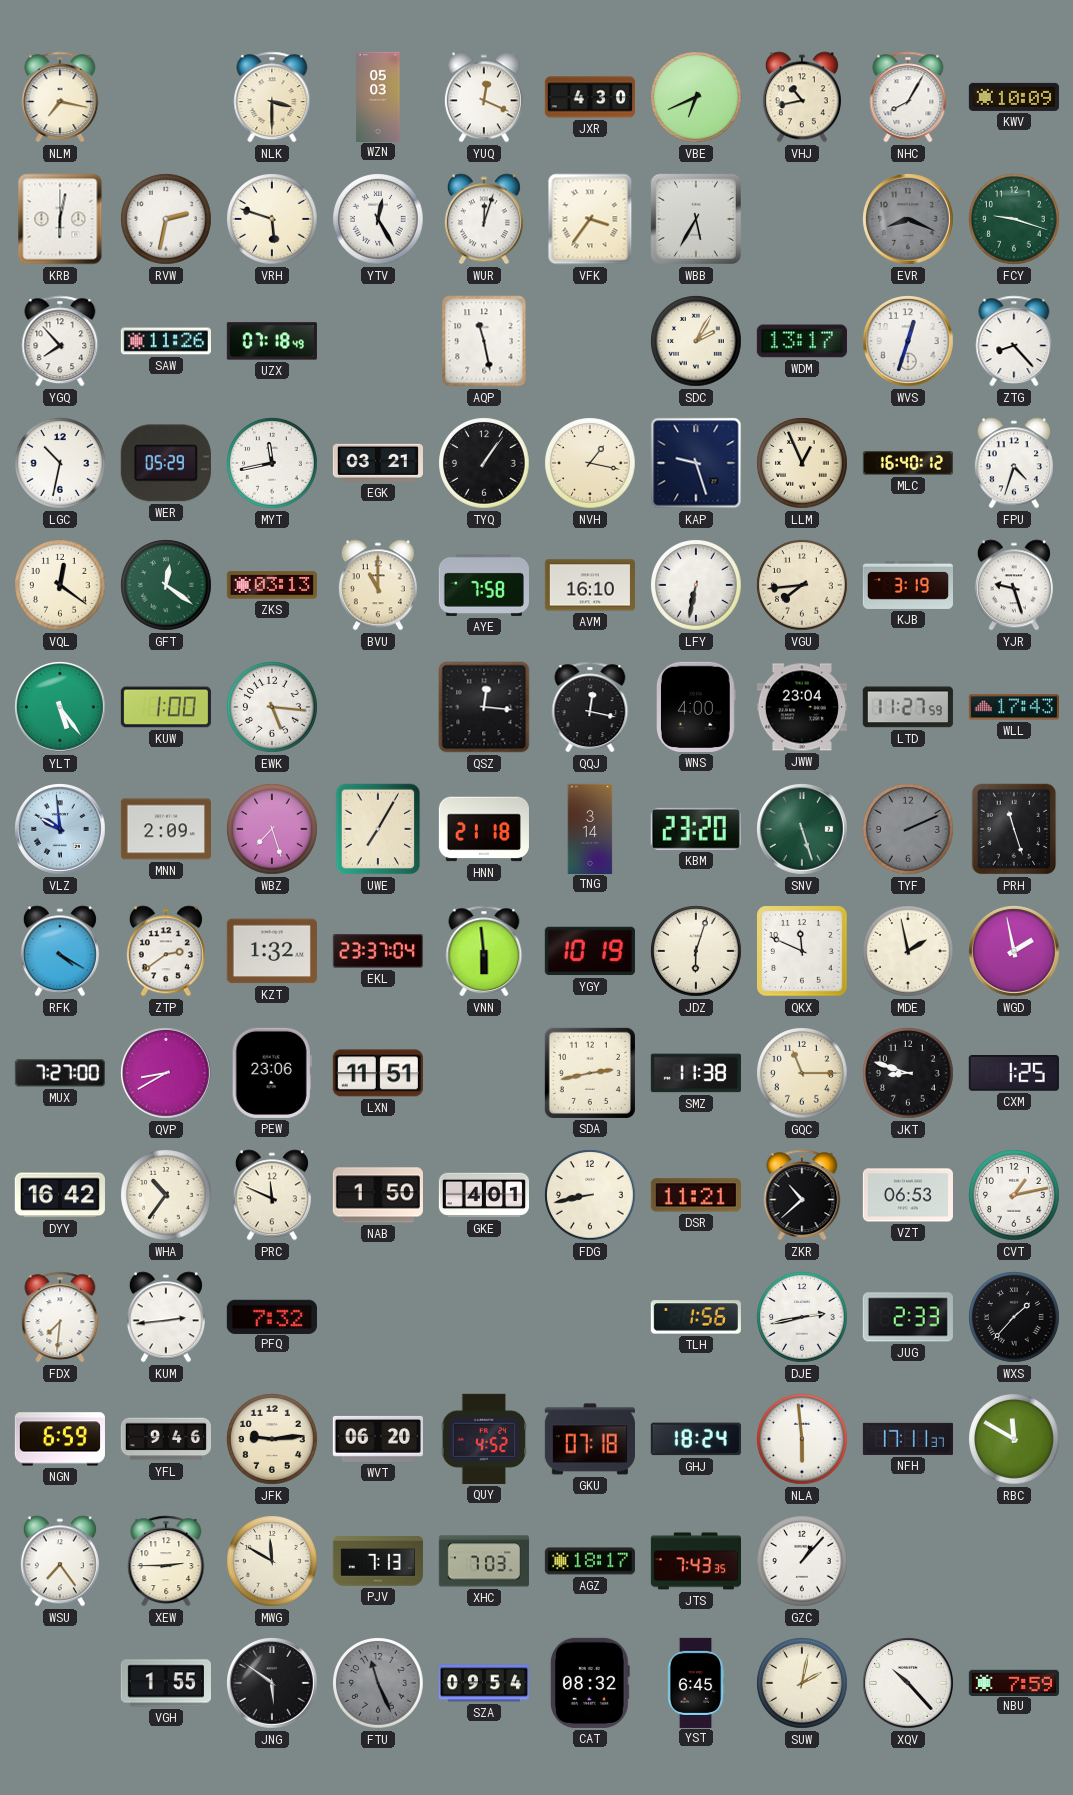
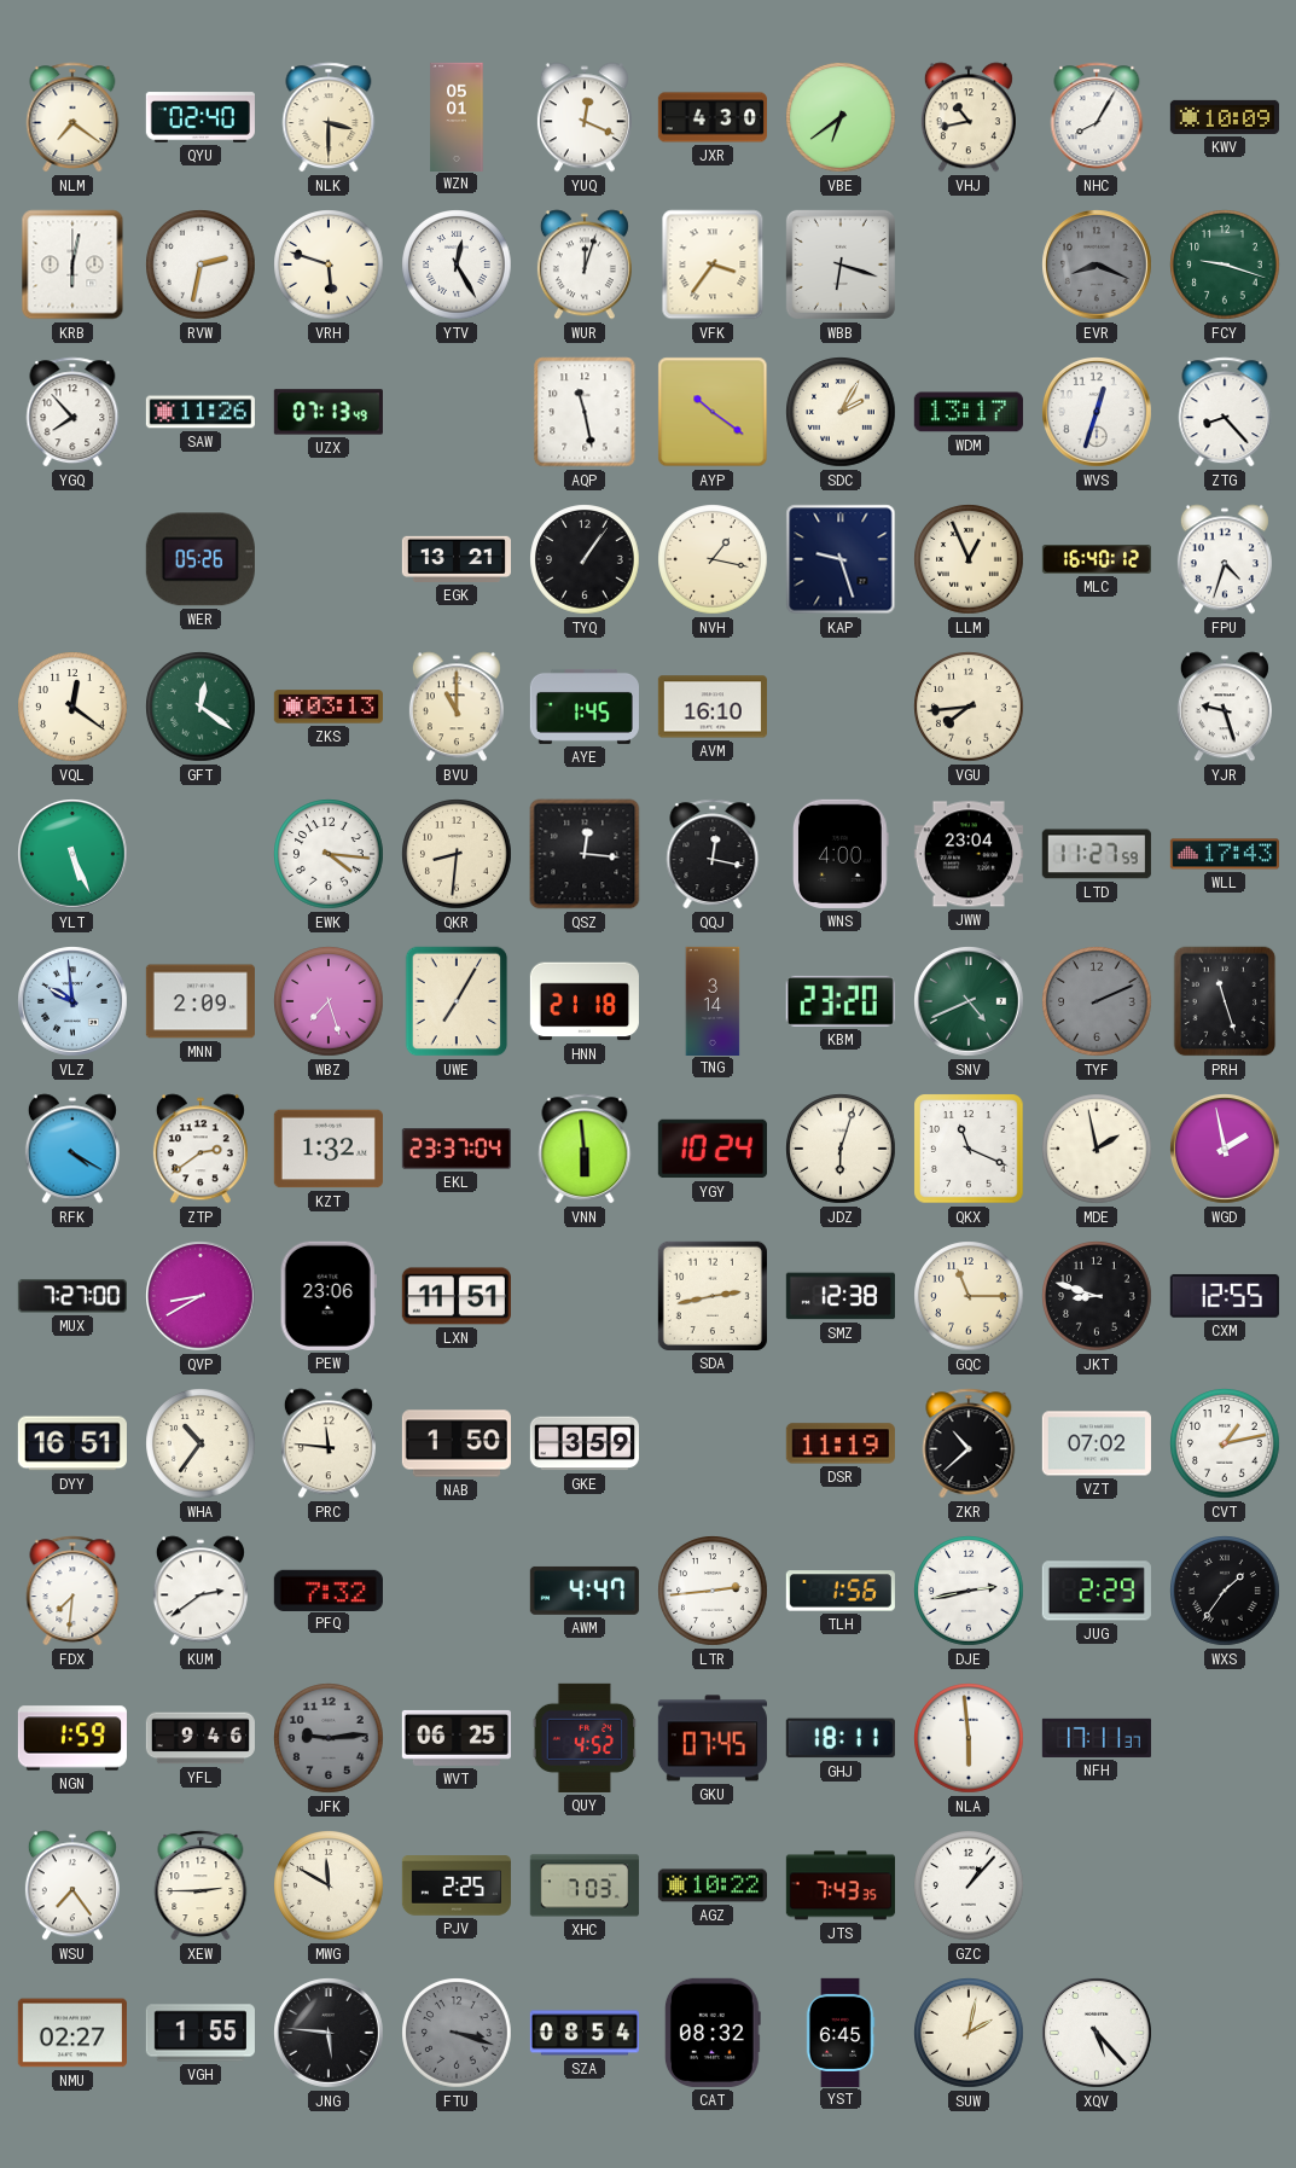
NLM: 7:17 -> 7:21 (72, 117)
QYU: none -> 02:40 (200, 117)
WZN: 05:03 -> 05:01 (457, 116)
VBE: 6:41 -> 6:39 (841, 117)
WBB: 5:35 -> 6:18 (841, 265)
UZX: 07:18 -> 07:13 (329, 412)
AYP: none -> 10:21 (713, 412)
LGC: 10:32 -> none (60, 463)
WER: 05:29 -> 05:26 (200, 559)
MYT: 11:43 -> none (272, 463)
EGK: 03:21 -> 13:21 (457, 559)
AYE: 7:58 -> 1:45 (583, 707)
LFY: 6:32 -> none (696, 585)
KJB: 3:19 -> none (907, 585)
YLT: 5:24 -> 5:26 (74, 855)
KUW: 1:00 -> none (166, 707)
EWK: 5:16 -> 4:16 (329, 854)
QKR: none -> 8:31 (457, 854)
SNV: 5:27 -> 4:41 (970, 1002)
YGY: 10:19 -> 10:24 (713, 1149)
QKX: 11:49 -> 11:19 (969, 1149)
SMZ: 11:38 -> 12:38 (841, 1296)
CXM: 1:25 -> 12:55 (1225, 1296)
DYY: 16:42 -> 16:51 (72, 1443)
PRC: 11:49 -> 11:46 (329, 1443)
GKE: 4:01 -> 3:59 (583, 1443)
FDG: 8:43 -> none (590, 1195)
DSR: 11:21 -> 11:19 (841, 1443)
VZT: 06:53 -> 07:02 (1097, 1443)
KUM: 2:44 -> 2:39 (200, 1591)
AWM: none -> 4:47 (585, 1591)
LTR: none -> 2:44 (713, 1591)
JUG: 2:33 -> 2:29 (1097, 1591)
WXS: 1:37 -> 1:36 (1225, 1591)
NGN: 6:59 -> 1:59 (72, 1738)
JFK dial: cream -> grey (329, 1738)
WVT: 06:20 -> 06:25 (457, 1738)
GKU: 07:18 -> 07:45 (713, 1738)
GHJ: 18:24 -> 18:11 (841, 1738)
RBC: 11:50 -> none (1014, 1439)
PJV: 7:13 -> 2:25 (455, 1885)
AGZ: 18:17 -> 10:22 (713, 1885)
NMU: none -> 02:27 (72, 2033)
JNG: 5:51 -> 5:46 (330, 2034)
FTU: 11:26 -> 3:18 (457, 2033)
SZA: 09:54 -> 08:54 (583, 2033)
XQV: 10:23 -> 5:23 (1098, 2034)
NBU: 7:59 -> none (1014, 1682)
